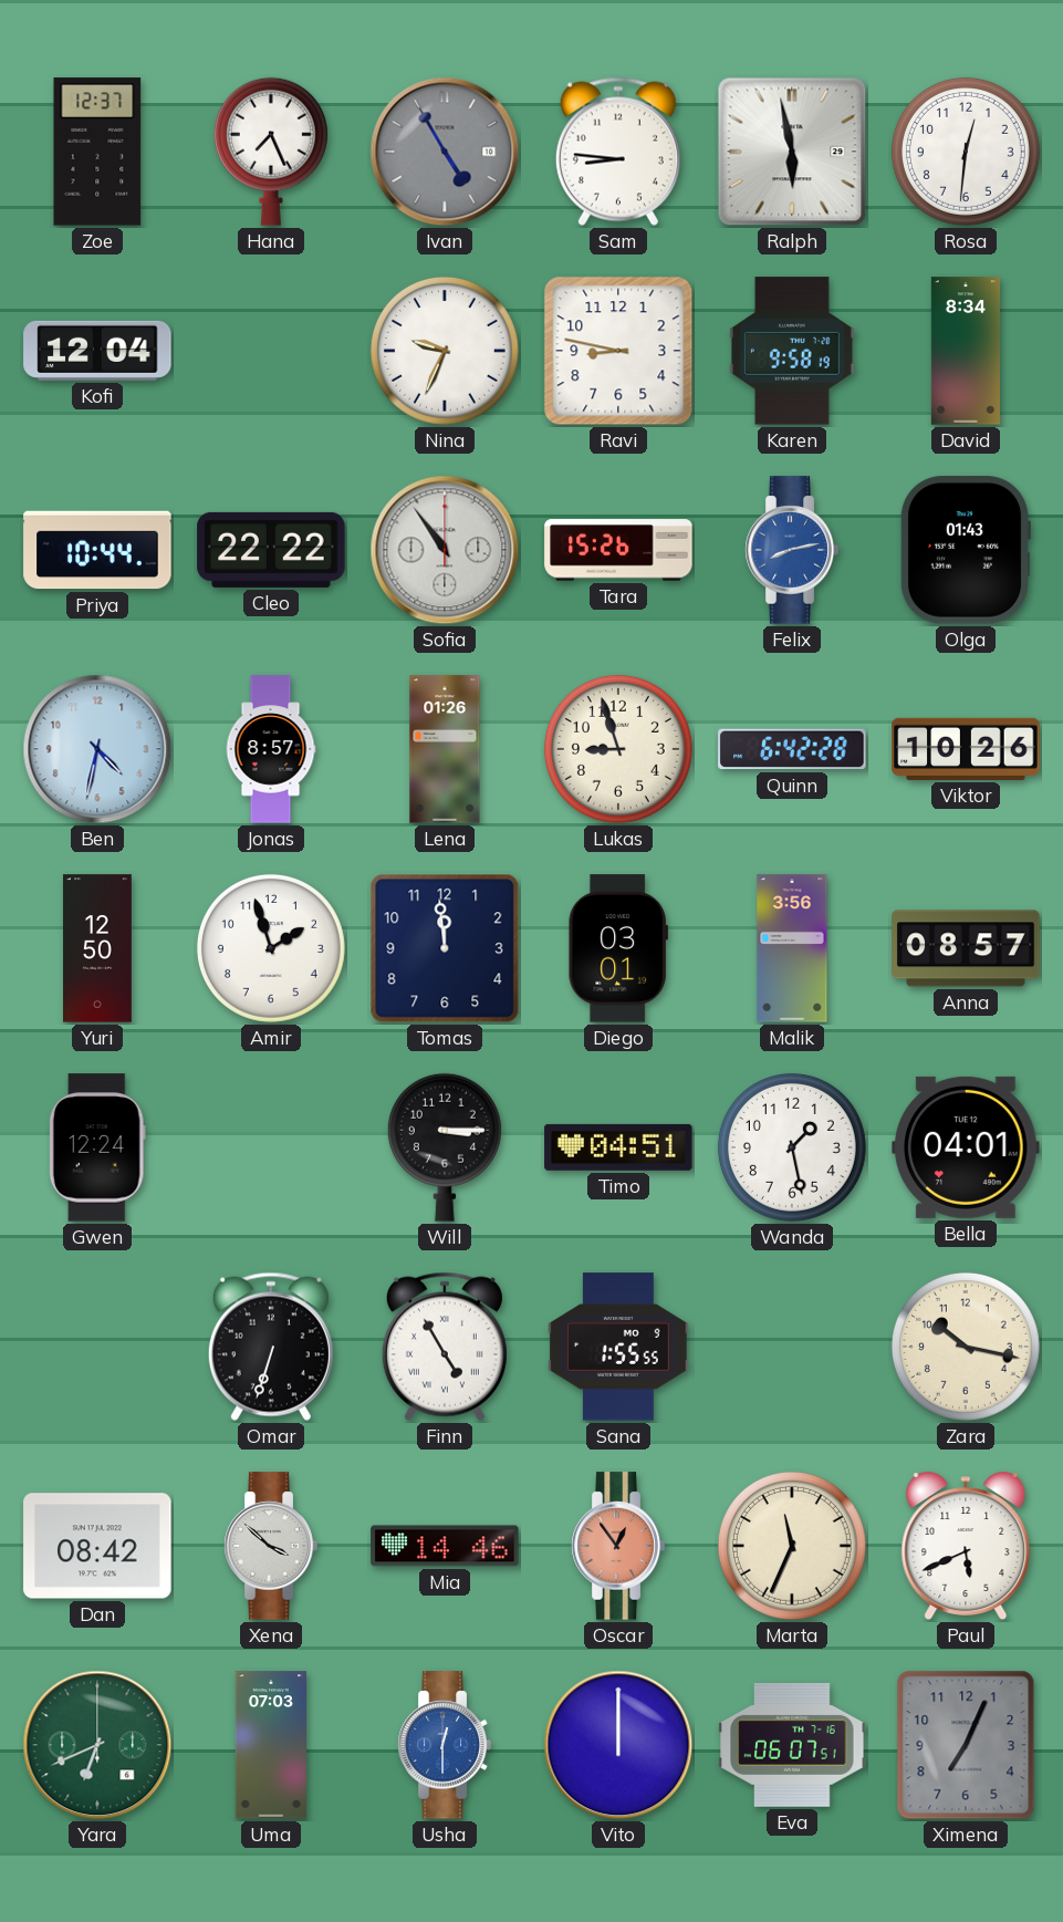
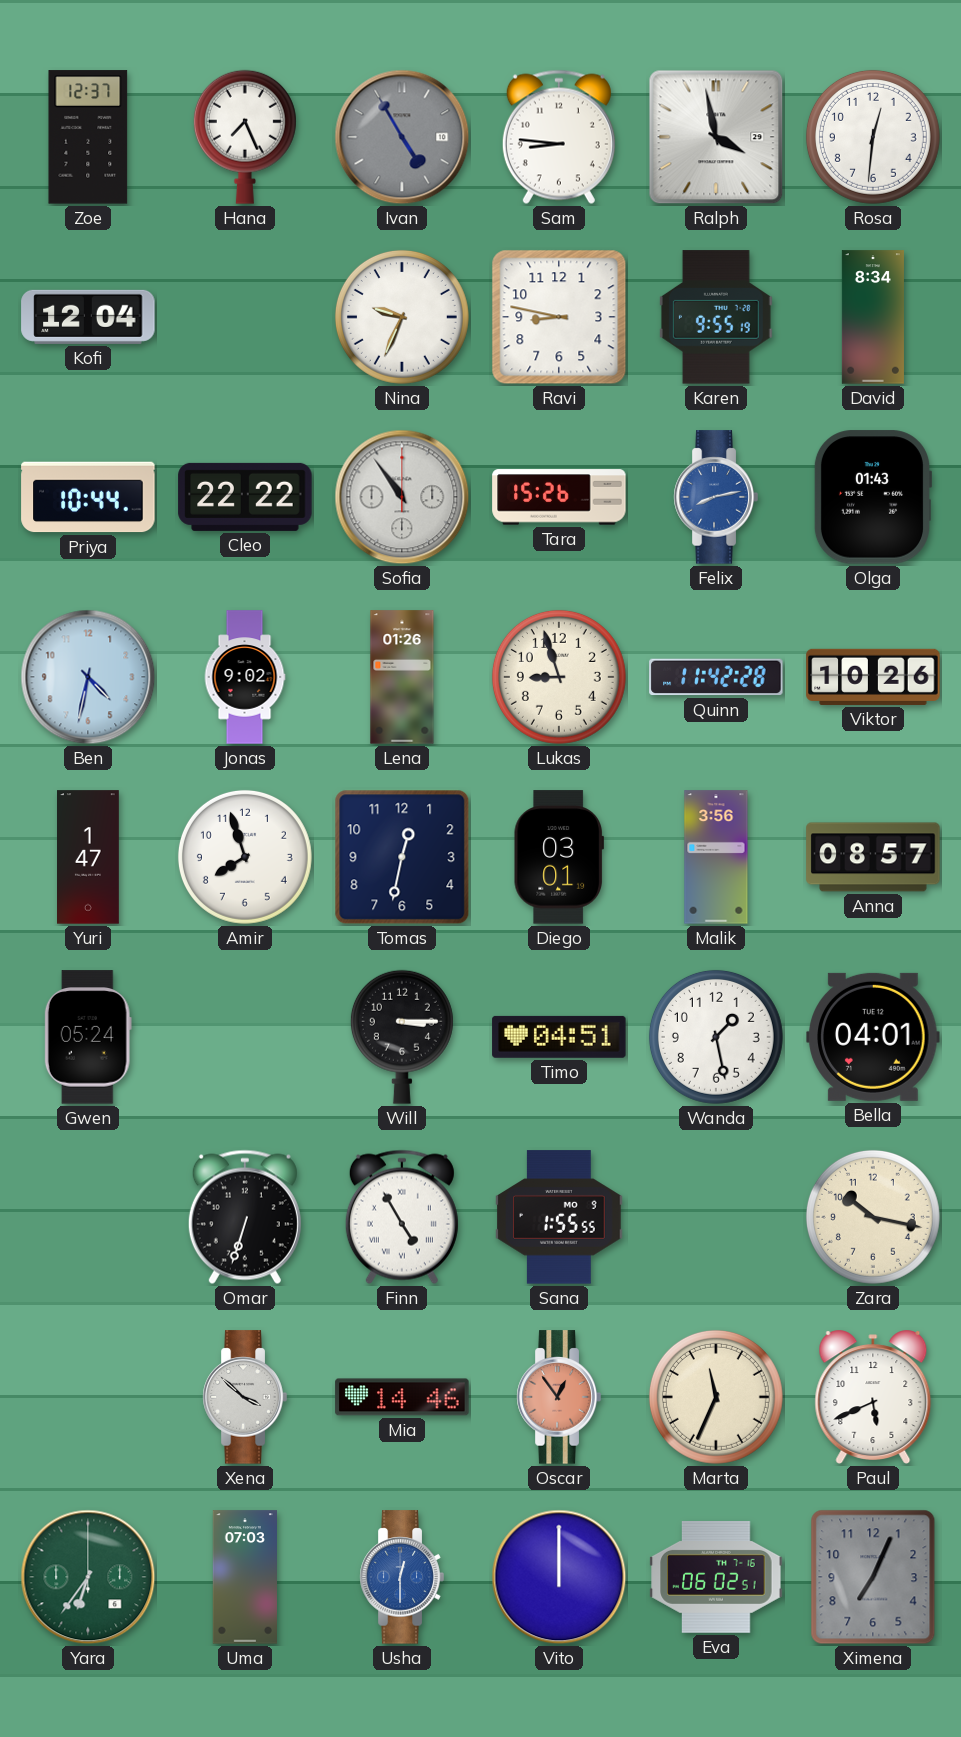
Ralph: 5:58 -> 3:58 (716, 137)
Karen: 9:58 -> 9:55 (716, 317)
Jonas: 8:57 -> 9:02 (245, 677)
Quinn: 6:42 -> 11:42 (716, 677)
Yuri: 12:50 -> 1:47 (89, 857)
Amir: 1:57 -> 7:57 (245, 857)
Tomas: 11:59 -> 12:32 (402, 857)
Gwen: 12:24 -> 05:24 (88, 1037)
Dan: 08:42 -> none (97, 1546)
Yara: 6:41 -> 6:36 (88, 1577)
Eva: 06:07 -> 06:02 (716, 1577)
